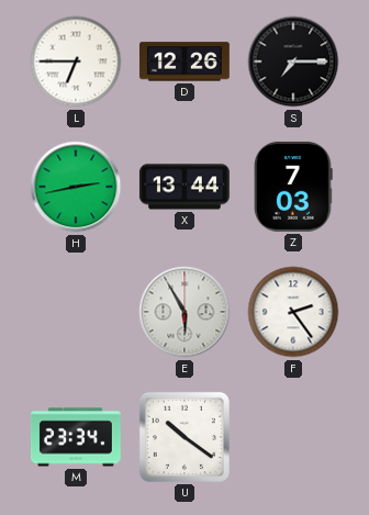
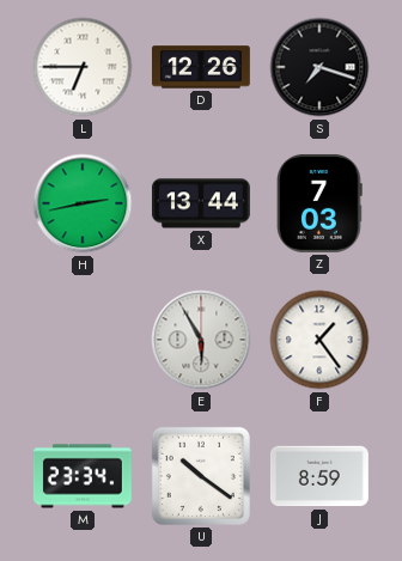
S: 7:15 -> 7:18 (319, 67)
F: 2:24 -> 1:24 (319, 340)
J: none -> 8:59 (319, 476)
